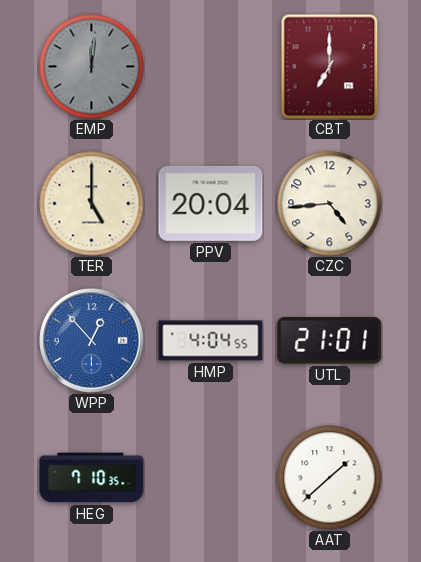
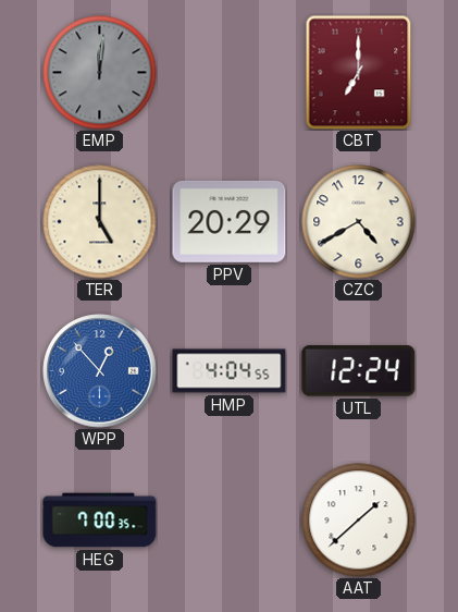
PPV: 20:04 -> 20:29 (230, 221)
CZC: 4:44 -> 4:40 (359, 222)
UTL: 21:01 -> 12:24 (359, 371)
HEG: 7:10 -> 7:00 (100, 521)
